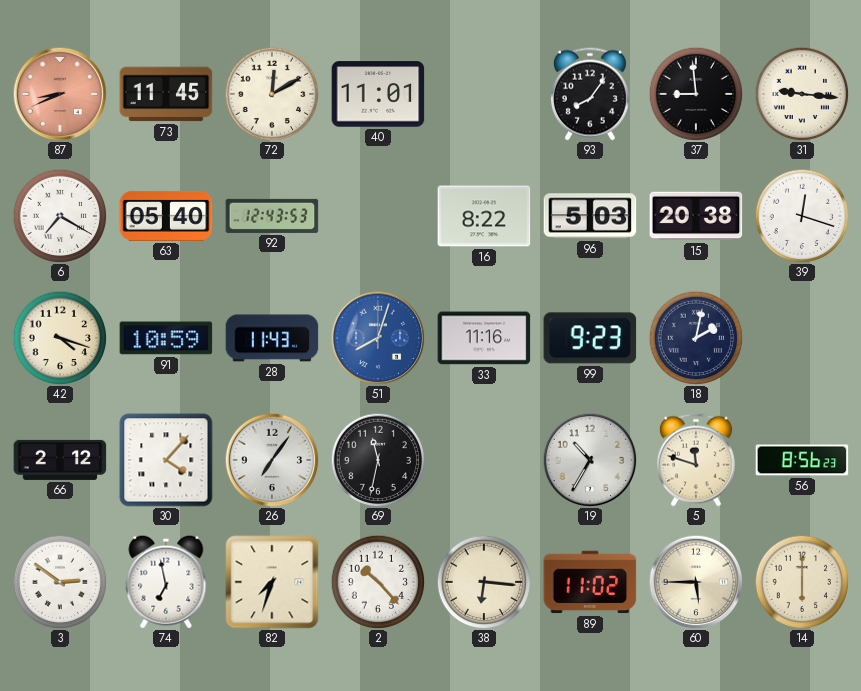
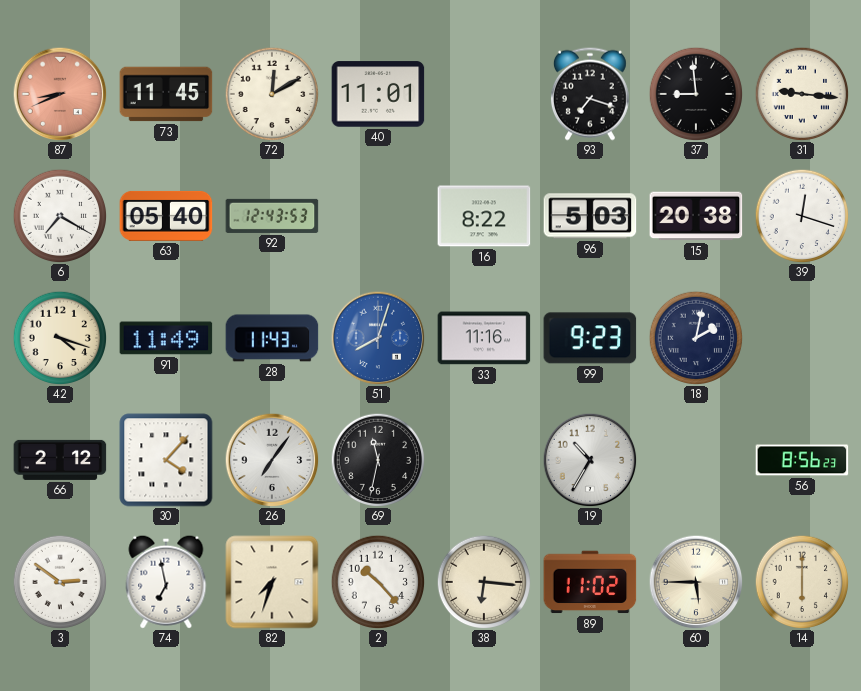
93: 8:06 -> 7:18 (590, 94)
91: 10:59 -> 11:49 (166, 338)
5: 11:48 -> none (696, 460)
